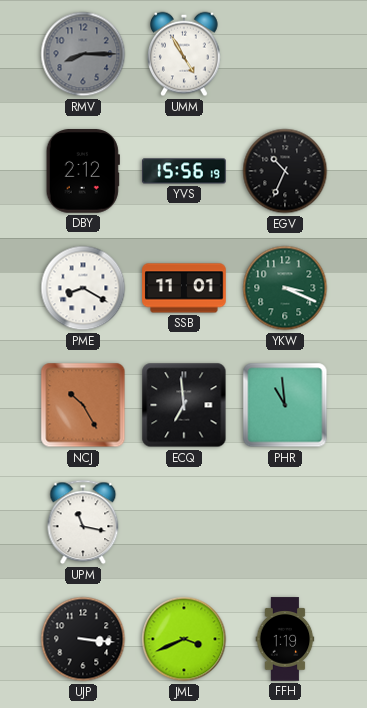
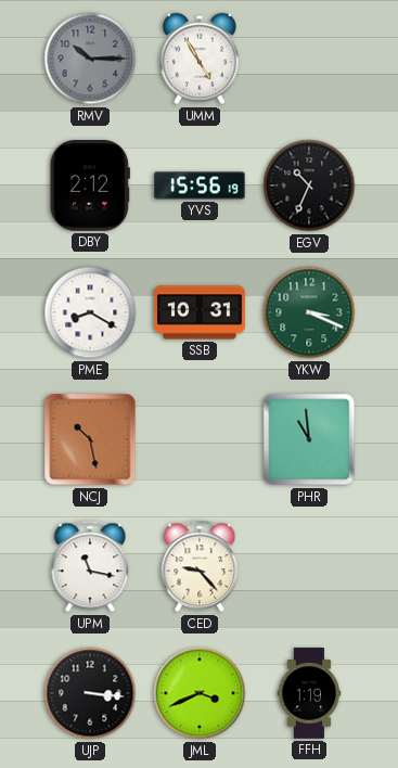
RMV: 8:15 -> 10:15 (90, 59)
SSB: 11:01 -> 10:31 (200, 312)
NCJ: 10:25 -> 10:28 (90, 439)
ECQ: 6:59 -> none (184, 405)
CED: none -> 9:23 (200, 566)
